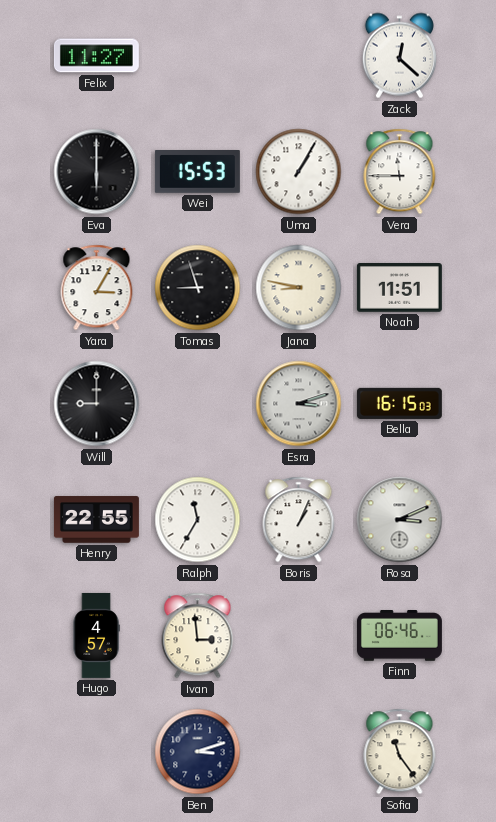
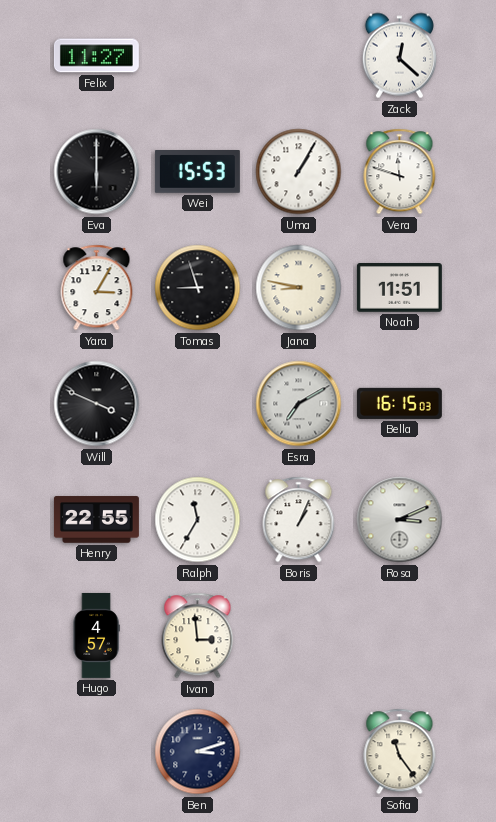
Vera: 11:45 -> 11:48 (400, 172)
Will: 9:00 -> 3:49 (97, 404)
Esra: 3:12 -> 7:10 (299, 404)
Finn: 06:46 -> none (399, 636)
